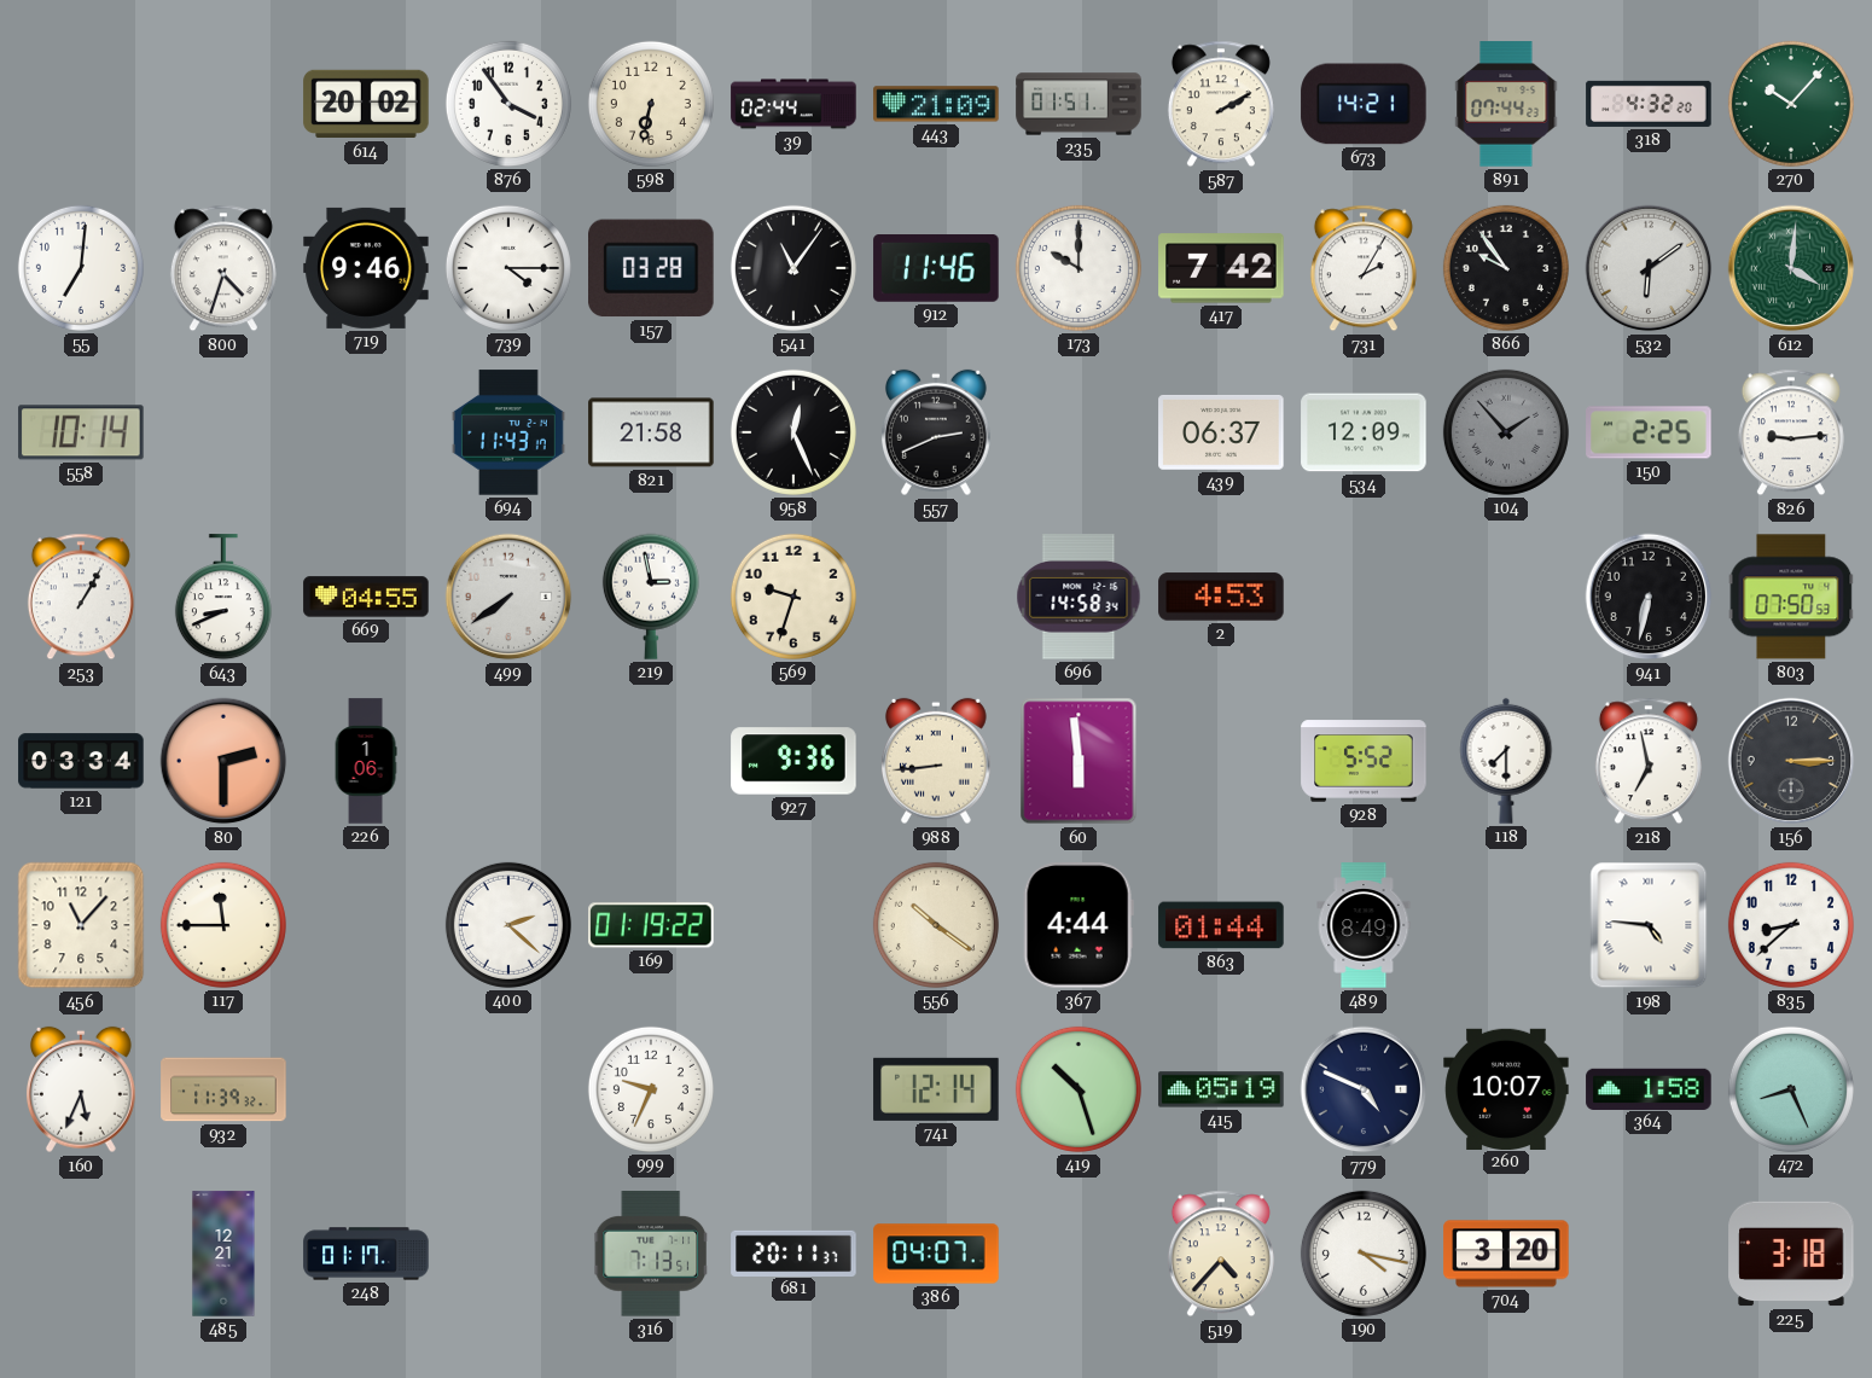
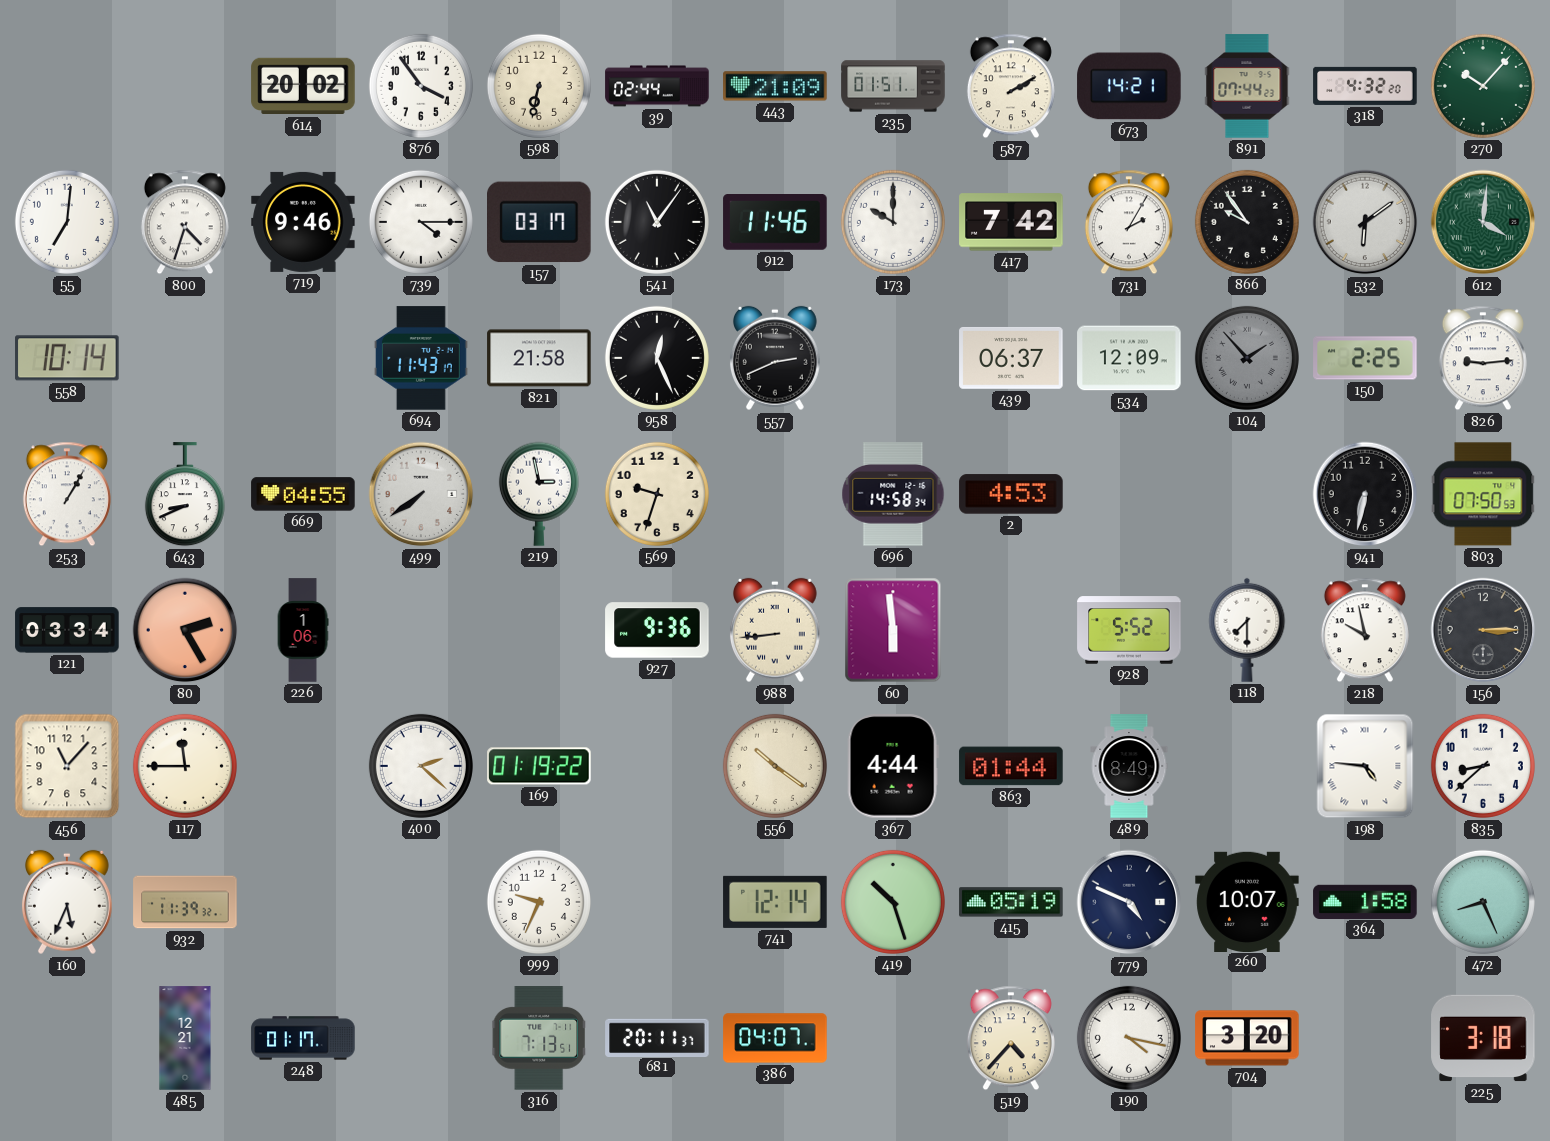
157: 03:28 -> 03:17 (540, 222)
80: 2:30 -> 2:25 (185, 630)
218: 6:58 -> 9:58 (1365, 630)
